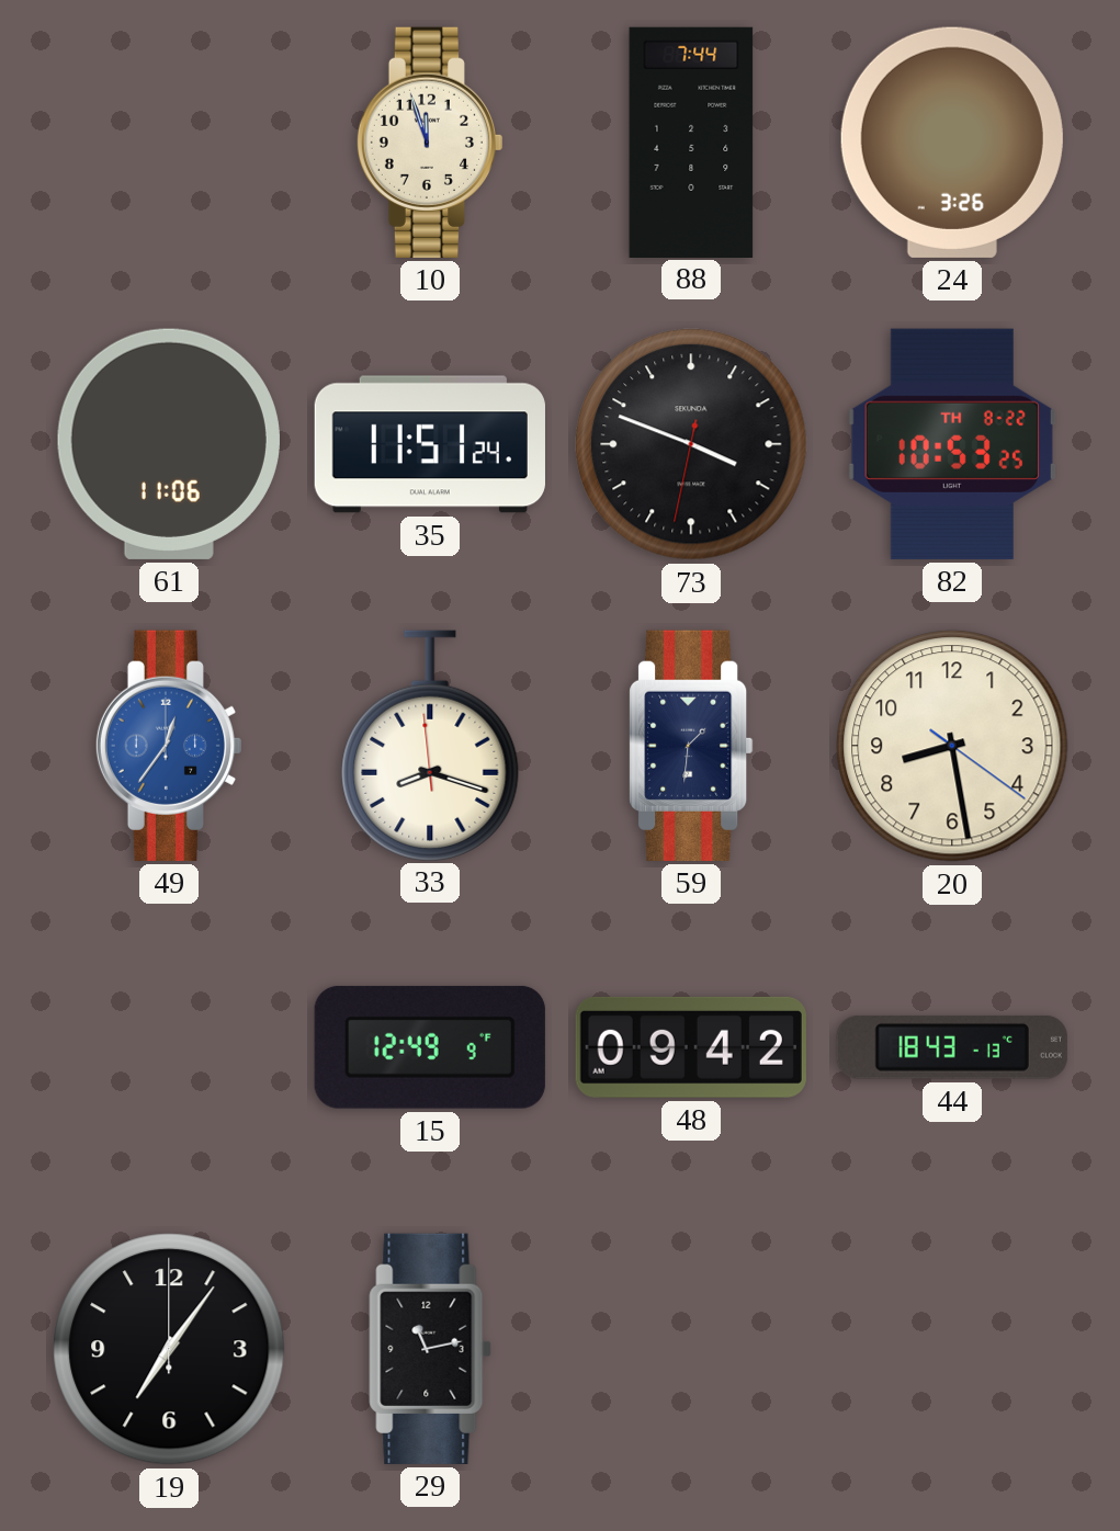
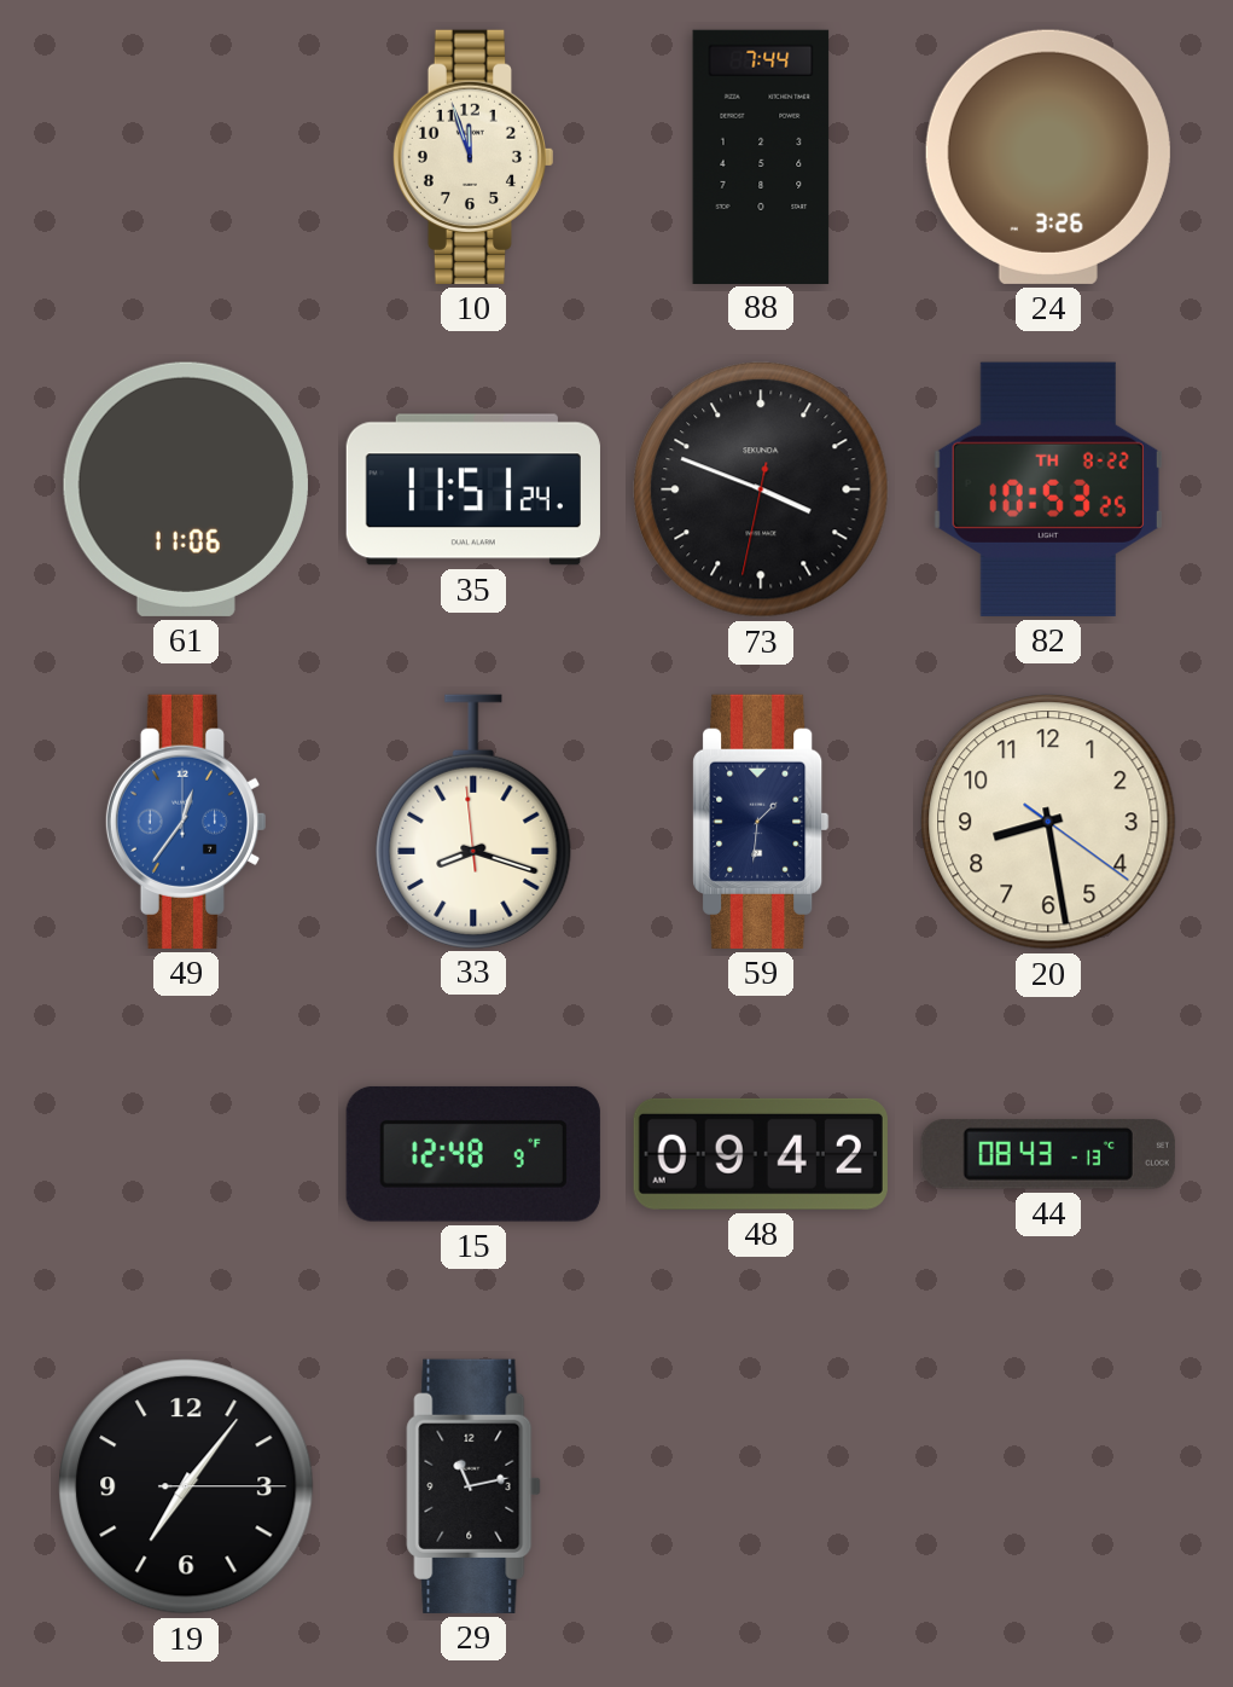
15: 12:49 -> 12:48 (473, 1154)
44: 18:43 -> 08:43 (1048, 1154)
19: 7:06:00 -> 7:06:15 (186, 1486)
